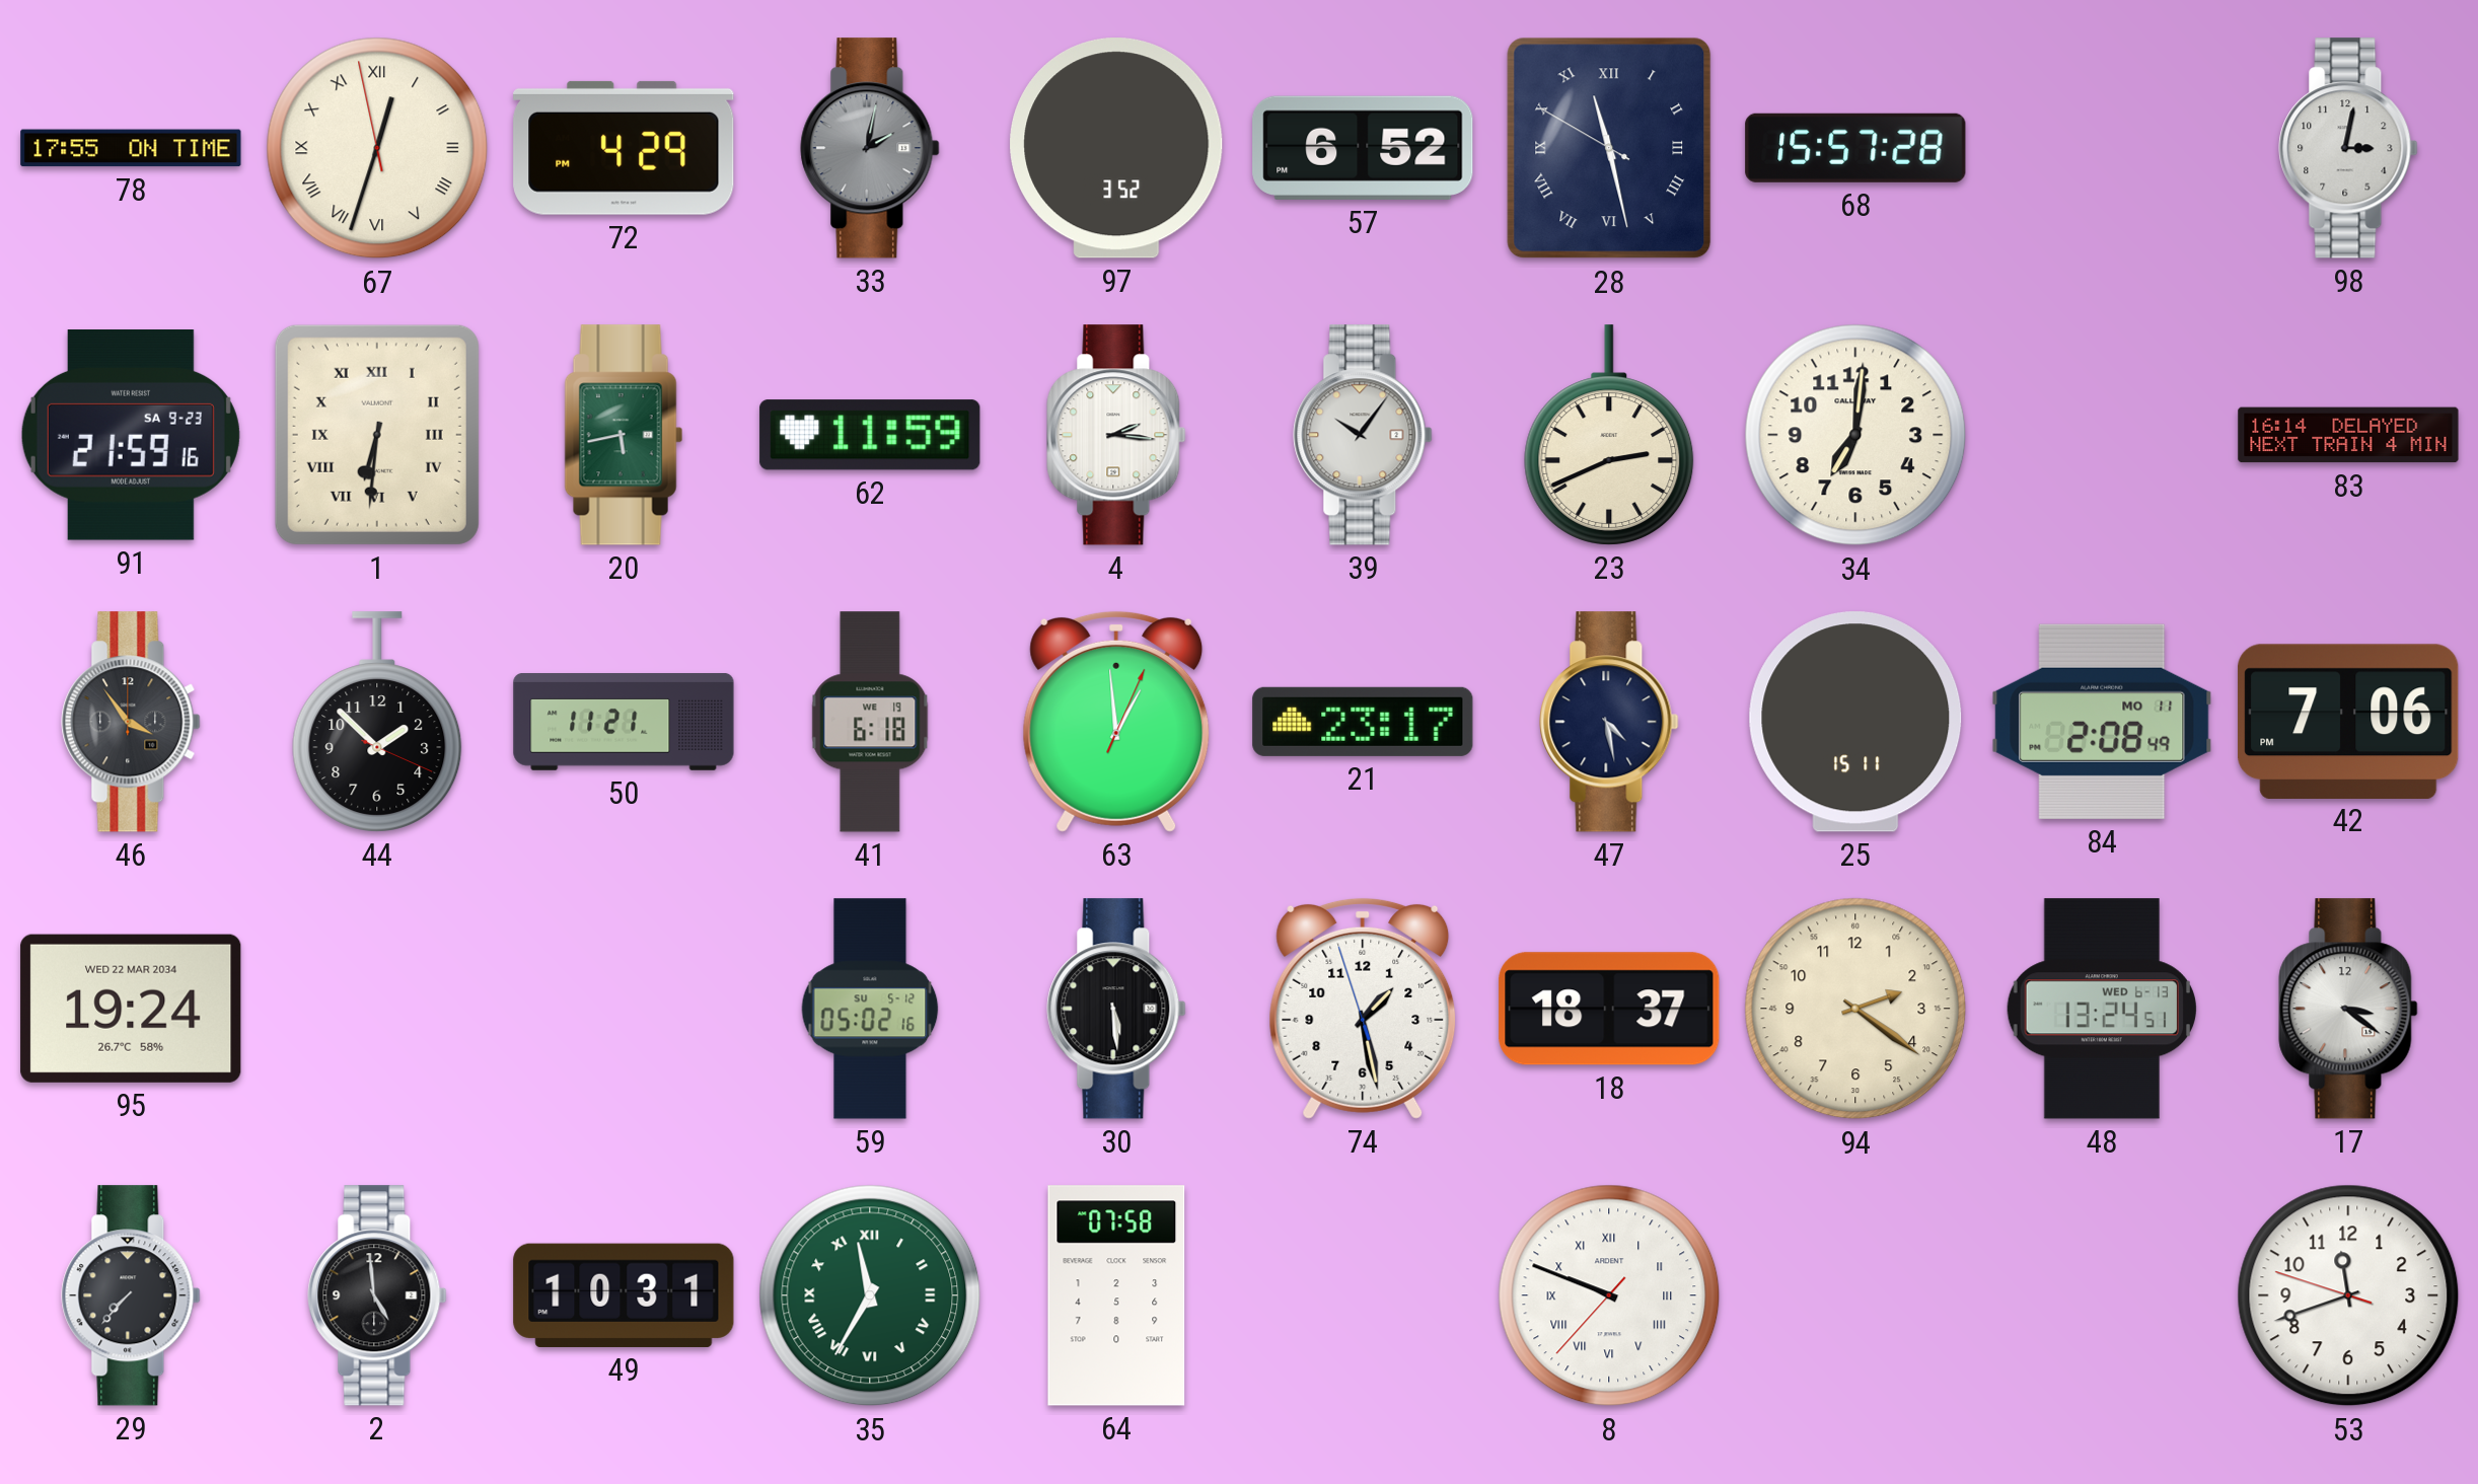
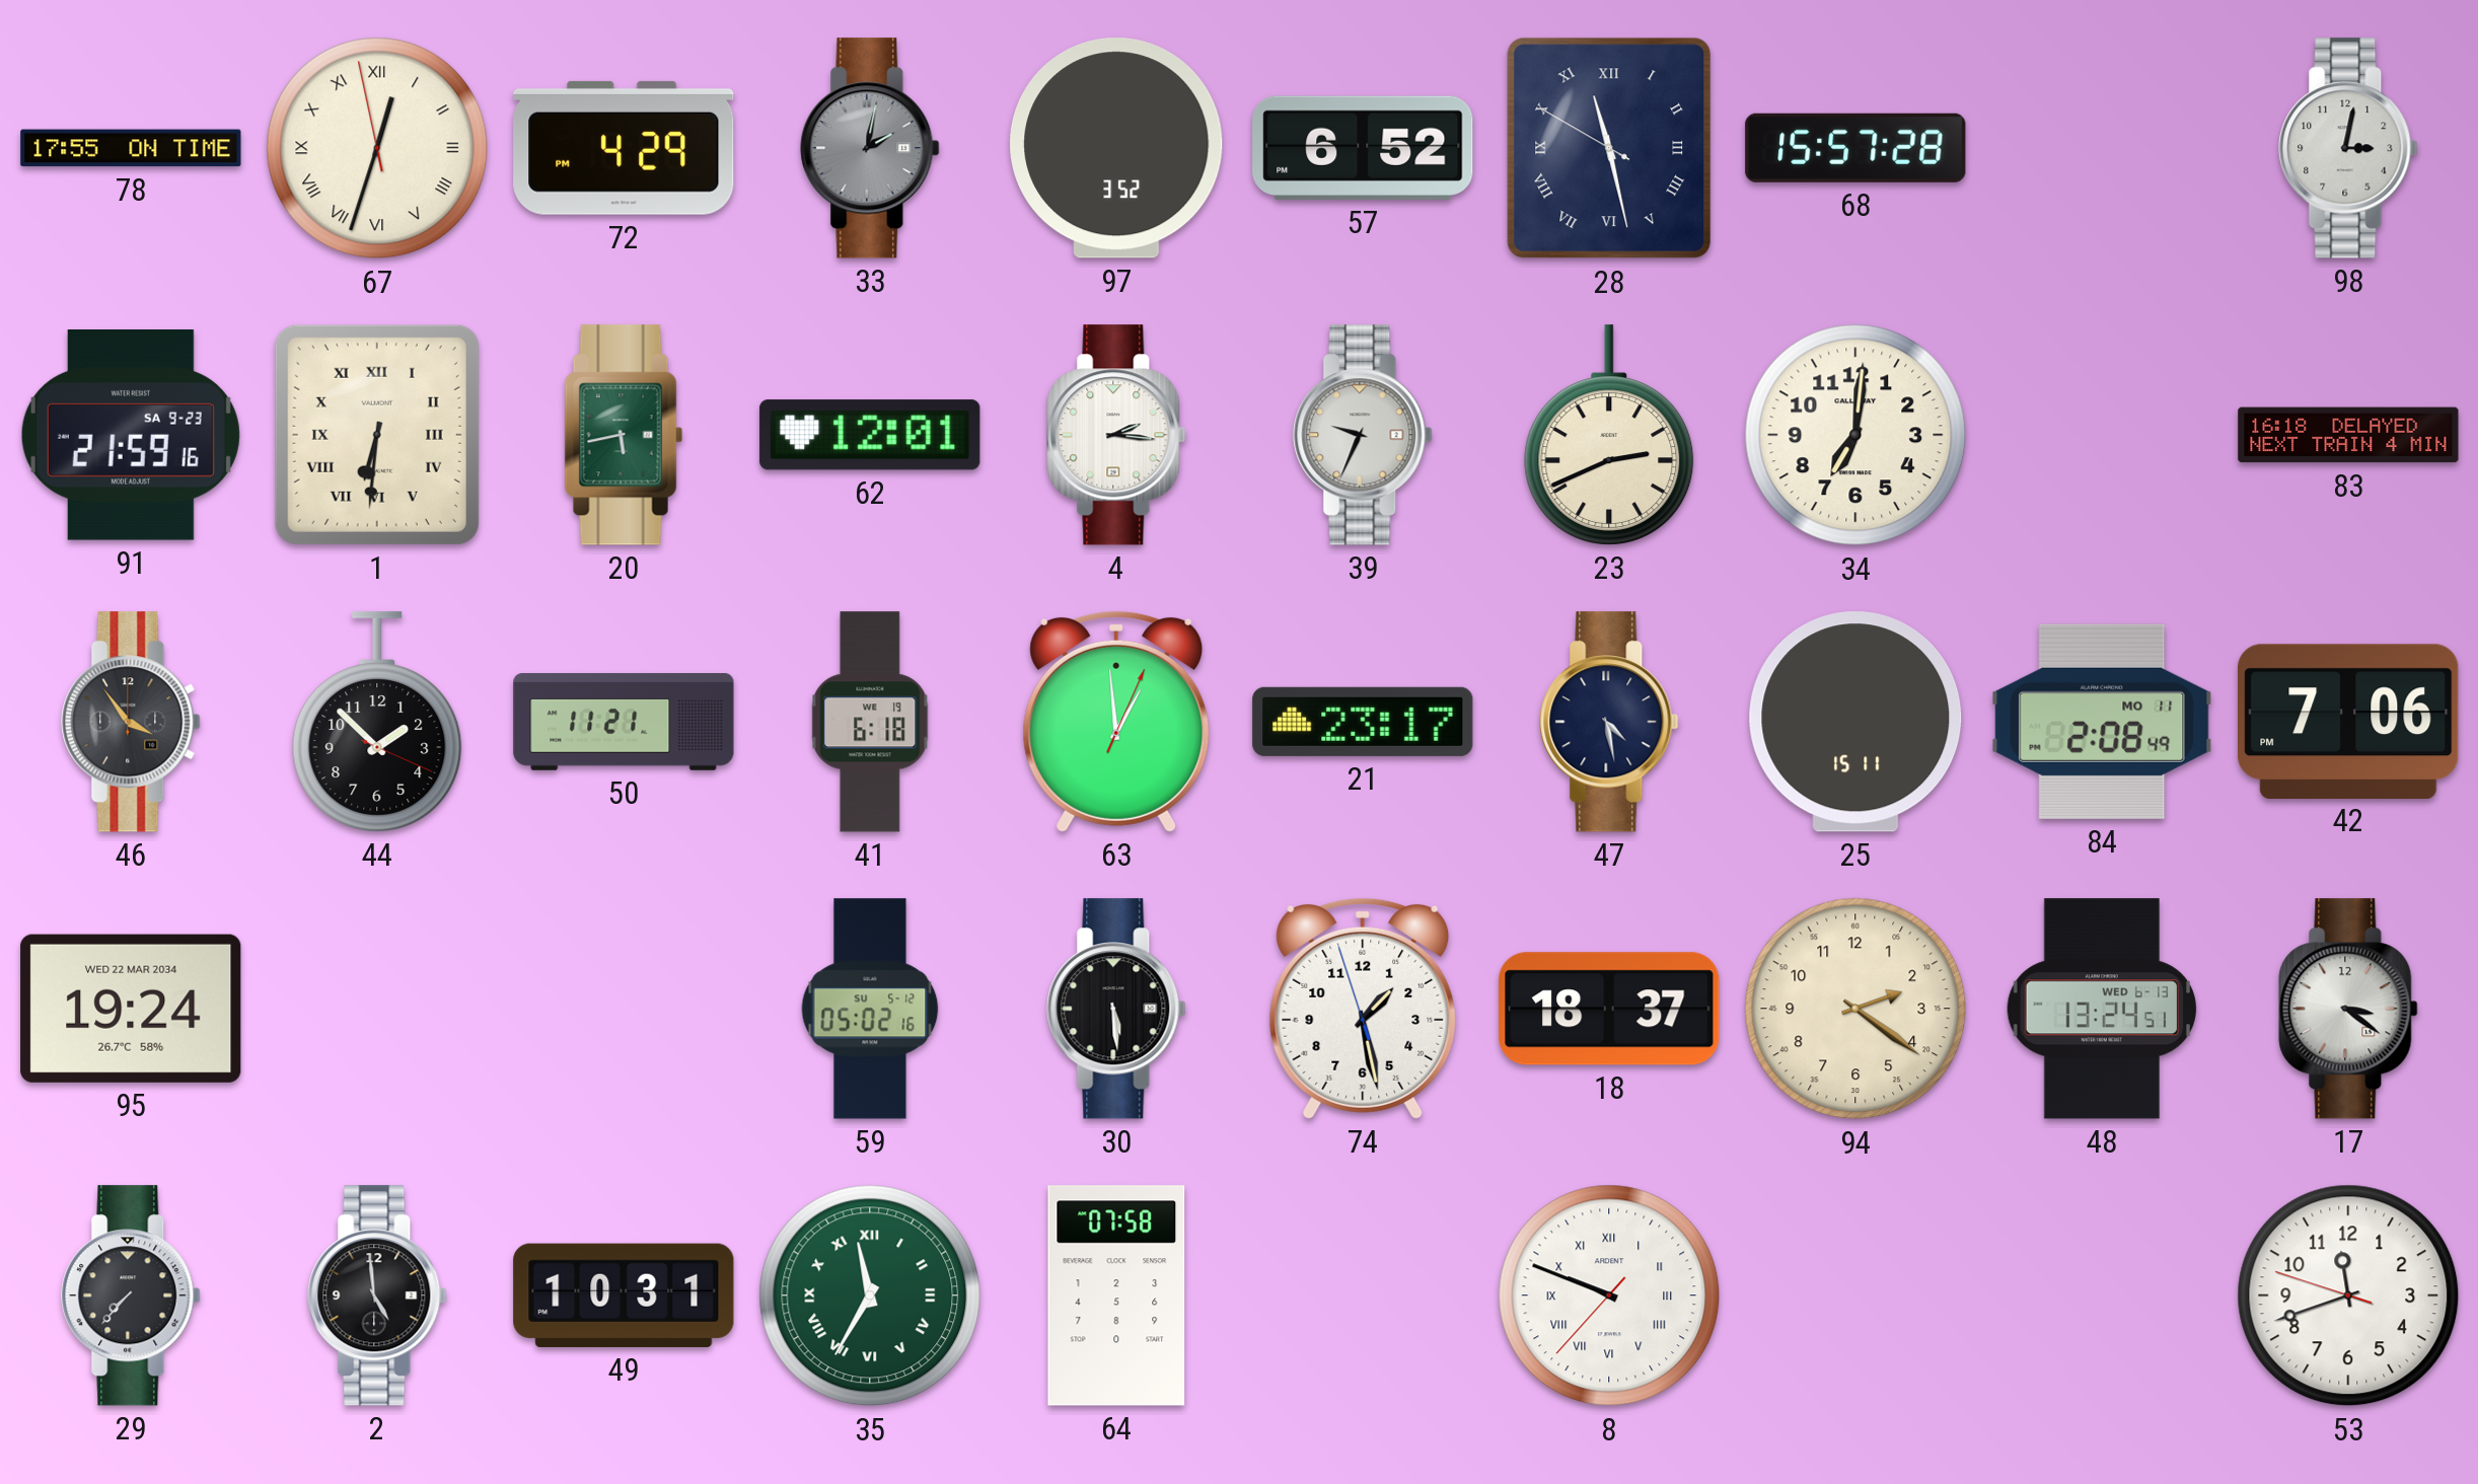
62: 11:59 -> 12:01 (870, 435)
39: 10:06 -> 9:34 (1363, 435)
83: 16:14 -> 16:18 (2348, 435)
